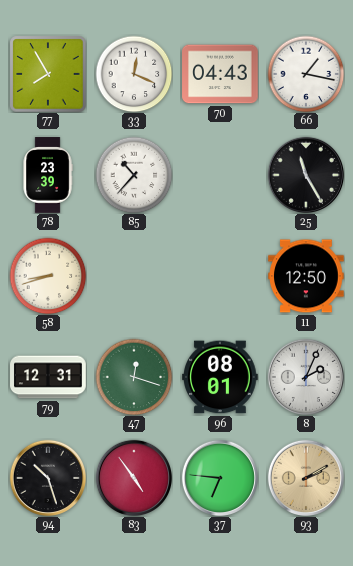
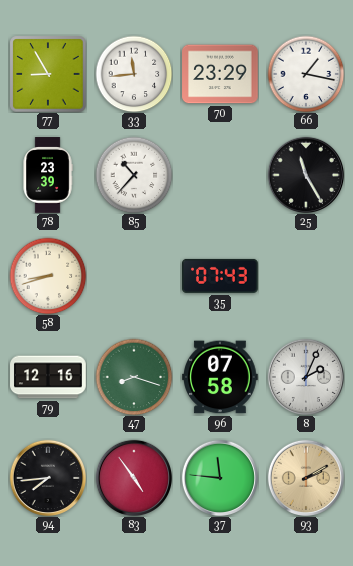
77: 7:55 -> 8:55 (48, 74)
33: 12:19 -> 11:44 (134, 74)
70: 04:43 -> 23:29 (220, 74)
35: none -> 07:43 (220, 276)
11: 12:50 -> none (306, 276)
79: 12:31 -> 12:16 (48, 377)
47: 12:18 -> 8:18 (134, 377)
96: 08:01 -> 07:58 (221, 377)
94: 10:27 -> 7:44 (47, 477)
37: 6:46 -> 11:46 (219, 477)
